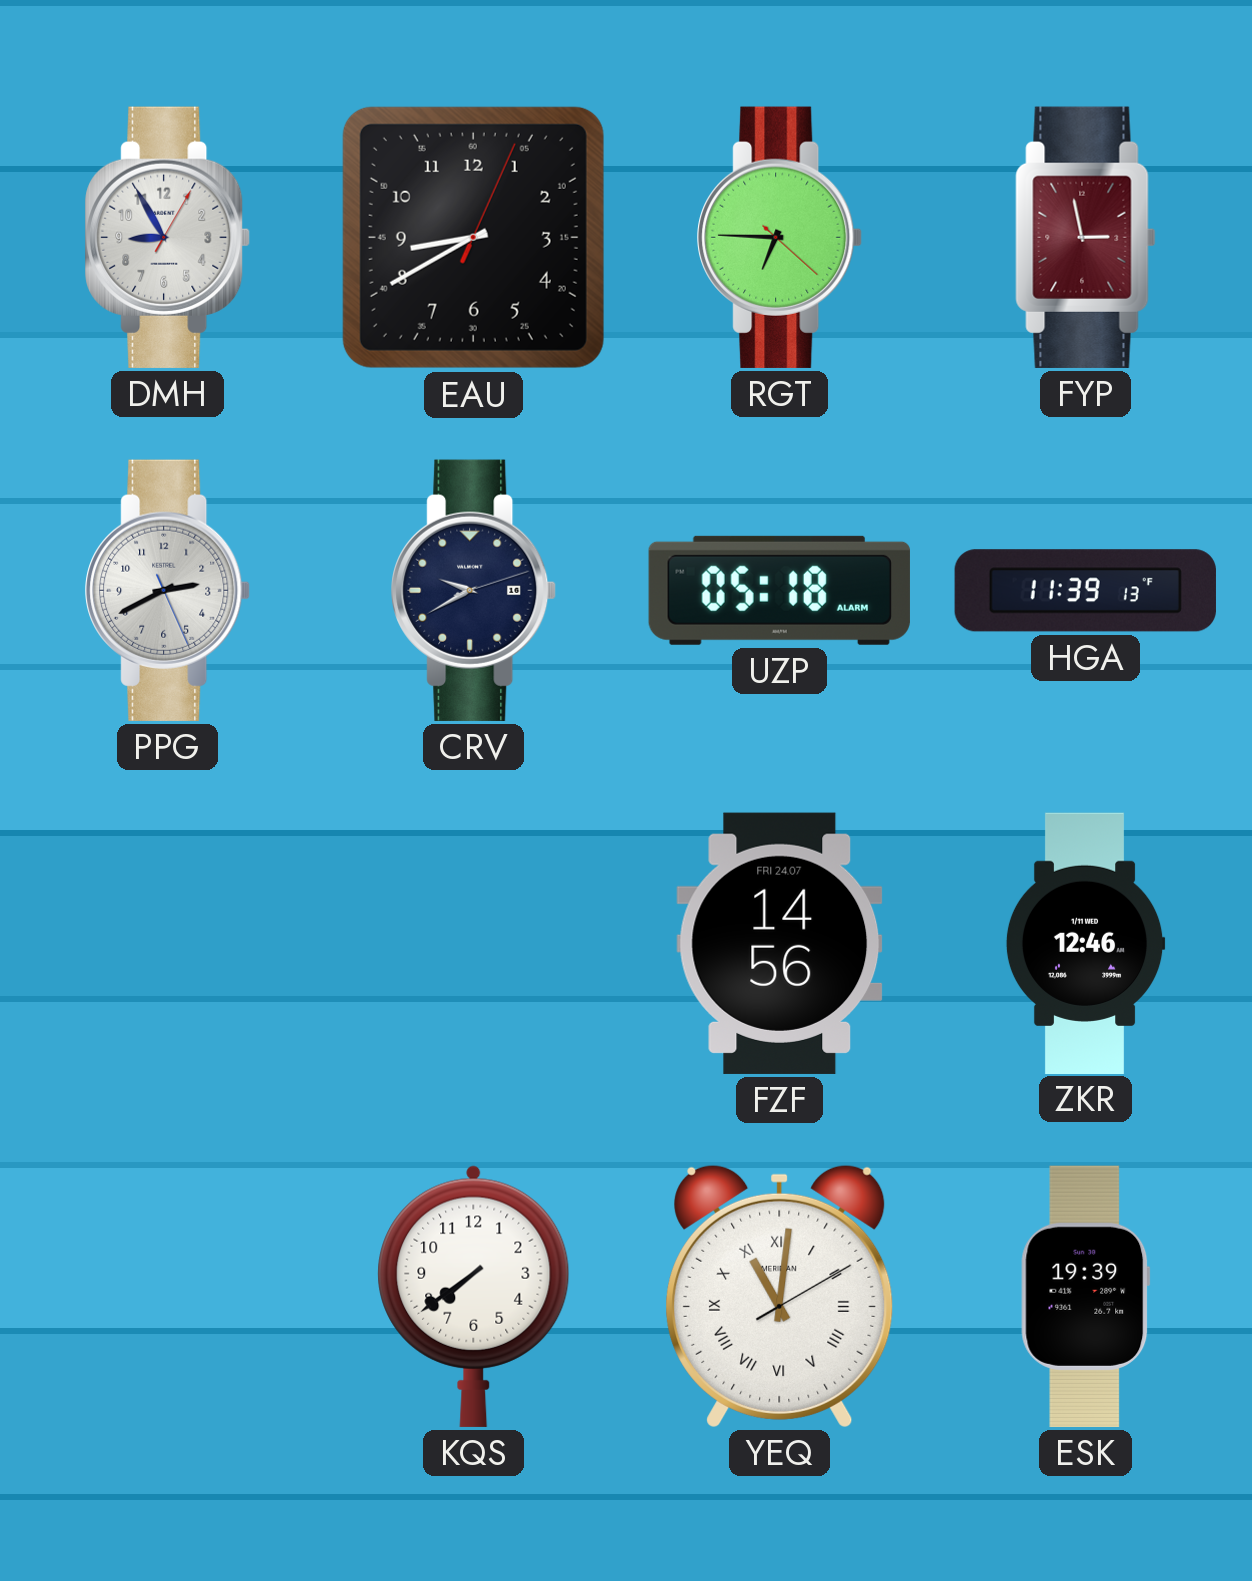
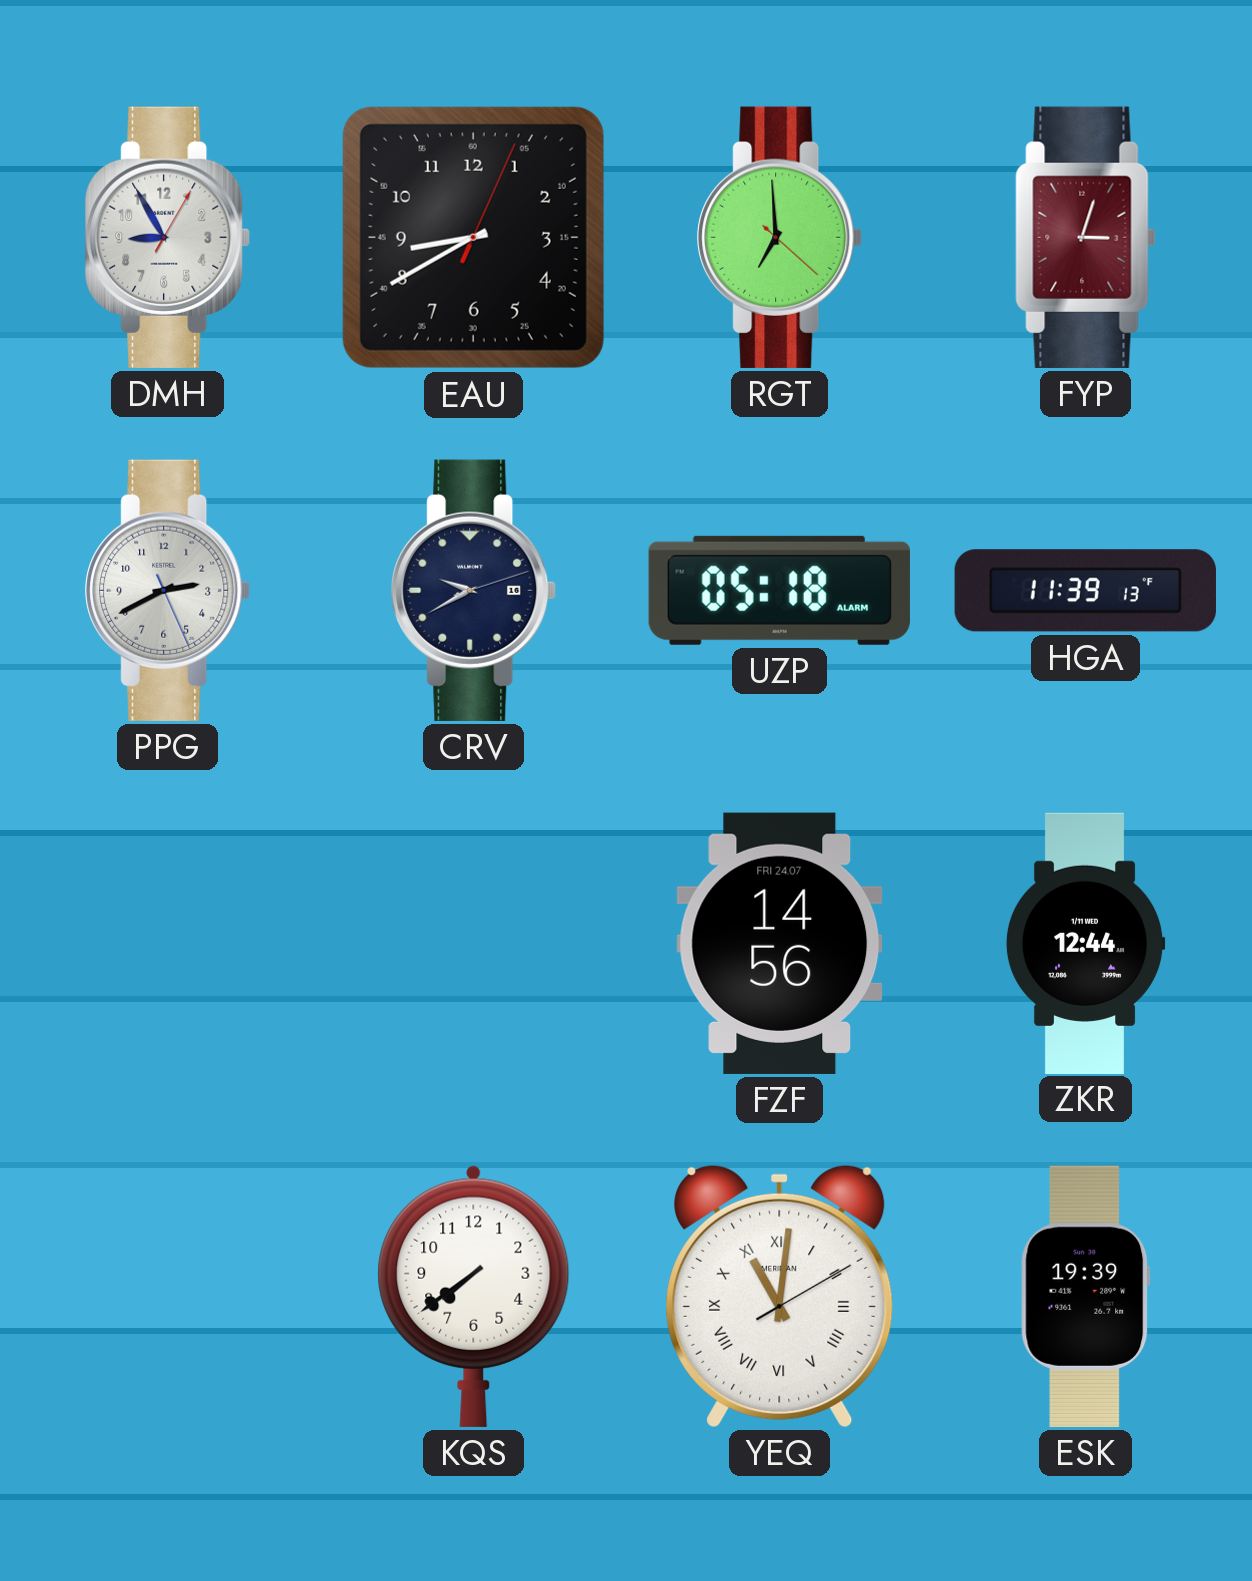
RGT: 6:45 -> 6:59 (780, 237)
FYP: 2:58 -> 3:03 (1086, 237)
ZKR: 12:46 -> 12:44 (1085, 943)
